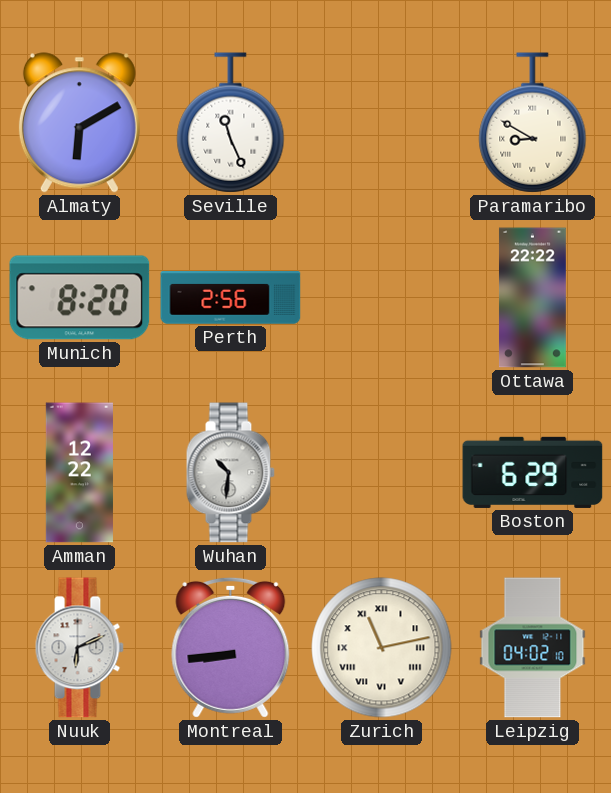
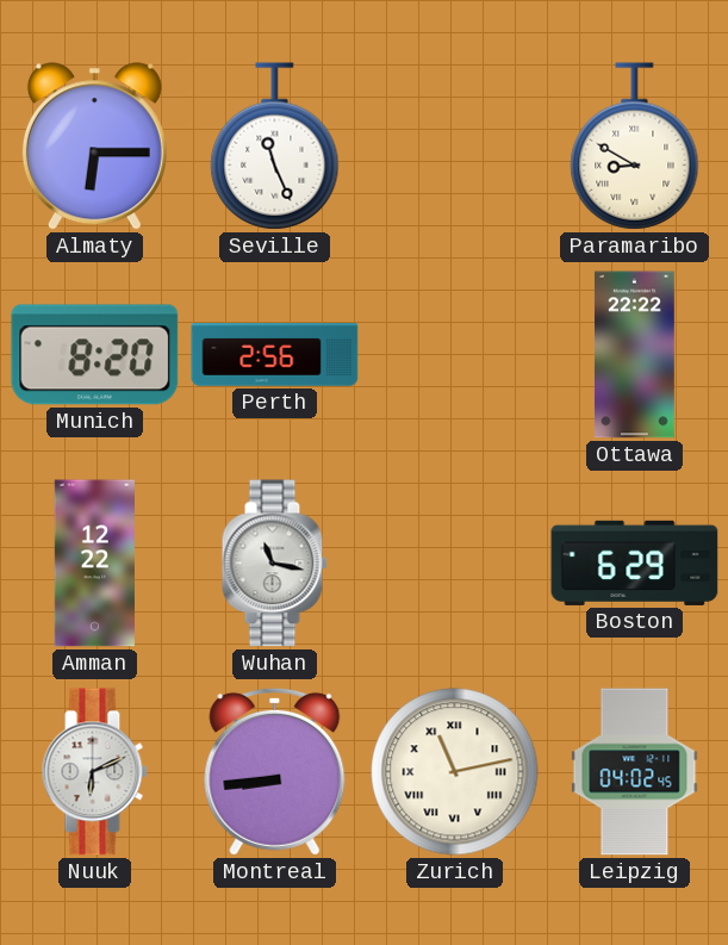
Almaty: 6:10 -> 6:15 (94, 147)
Wuhan: 10:31 -> 11:17 (274, 564)
Leipzig: 04:02:10 -> 04:02:45 (635, 772)
